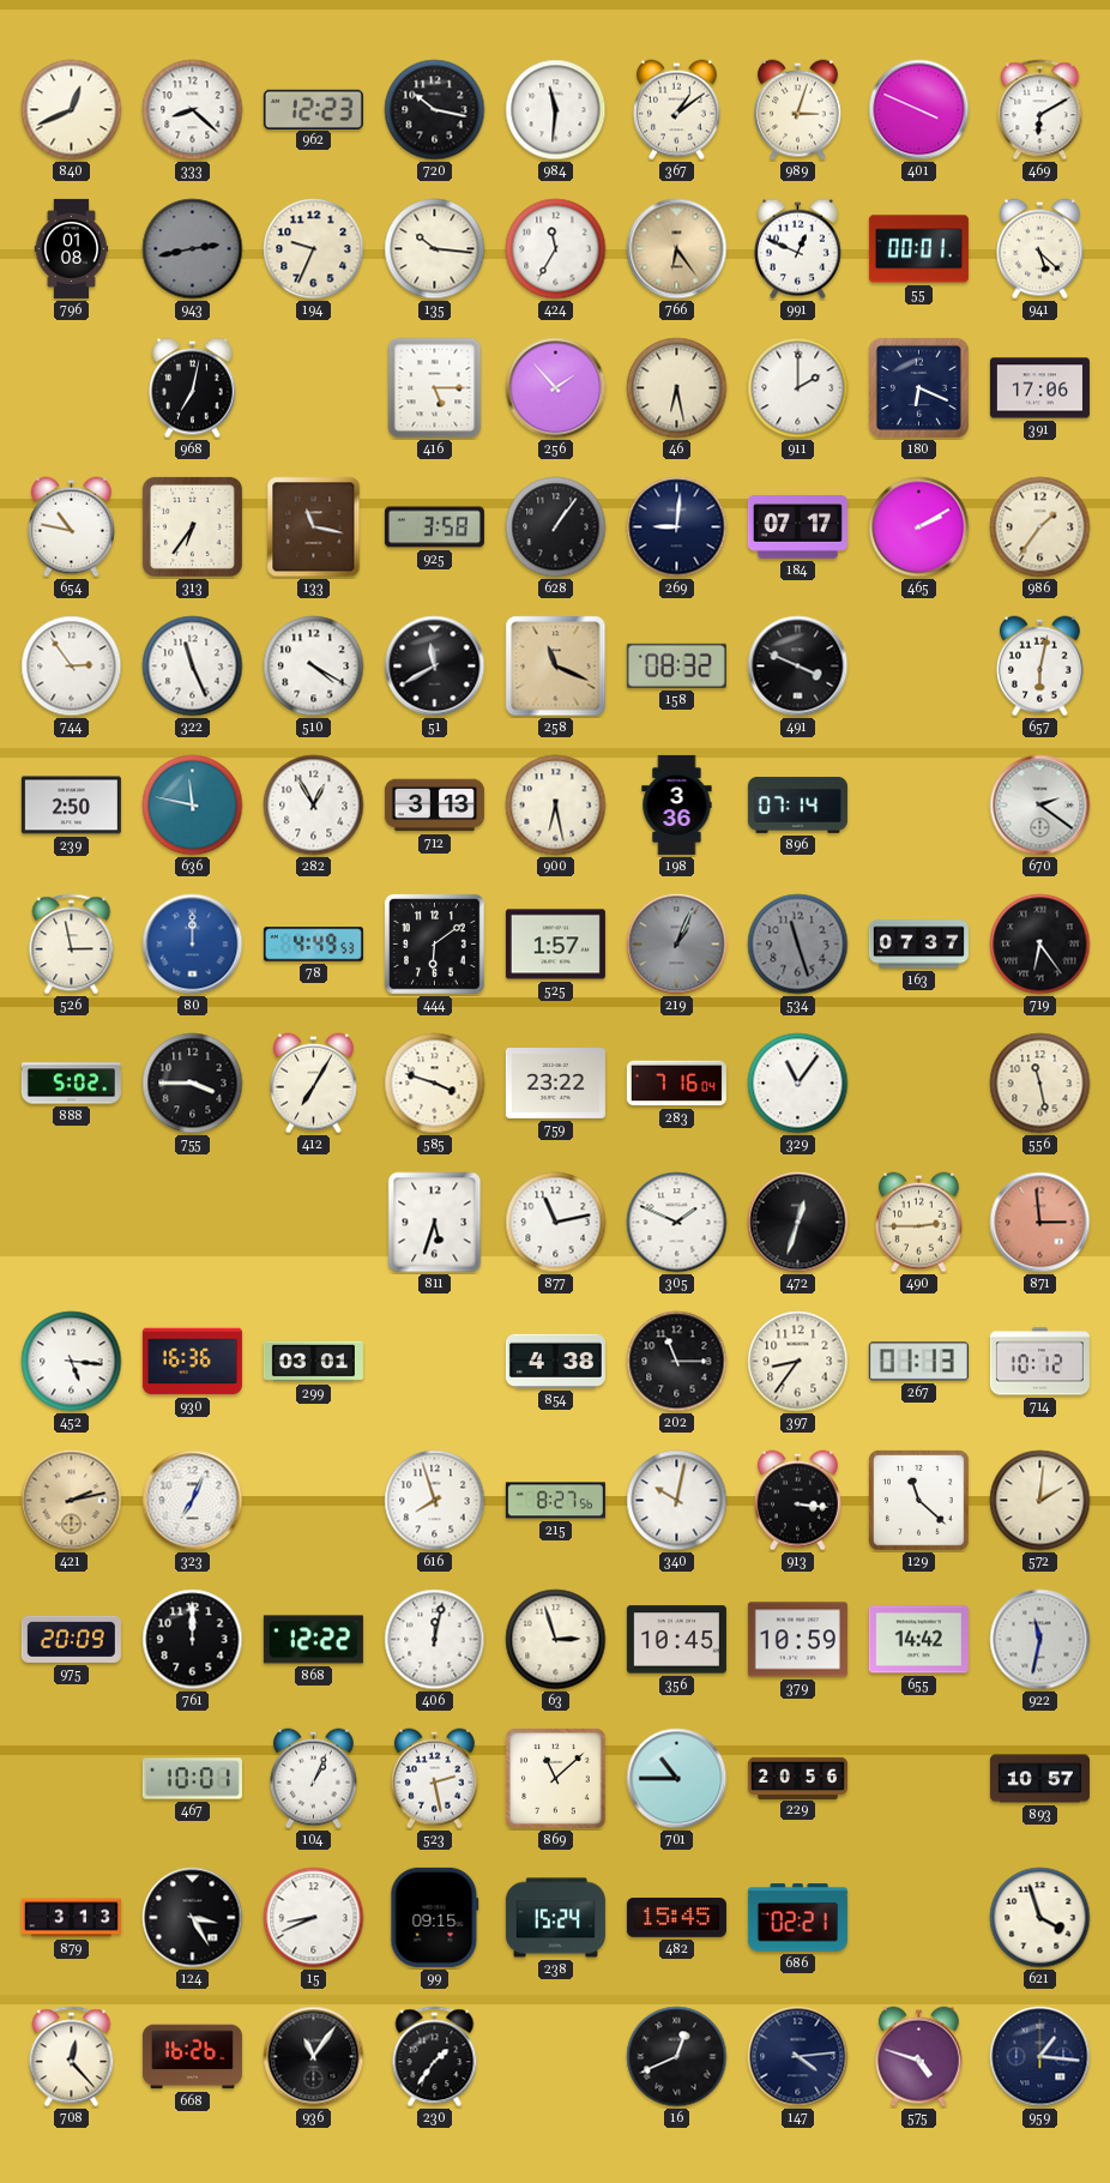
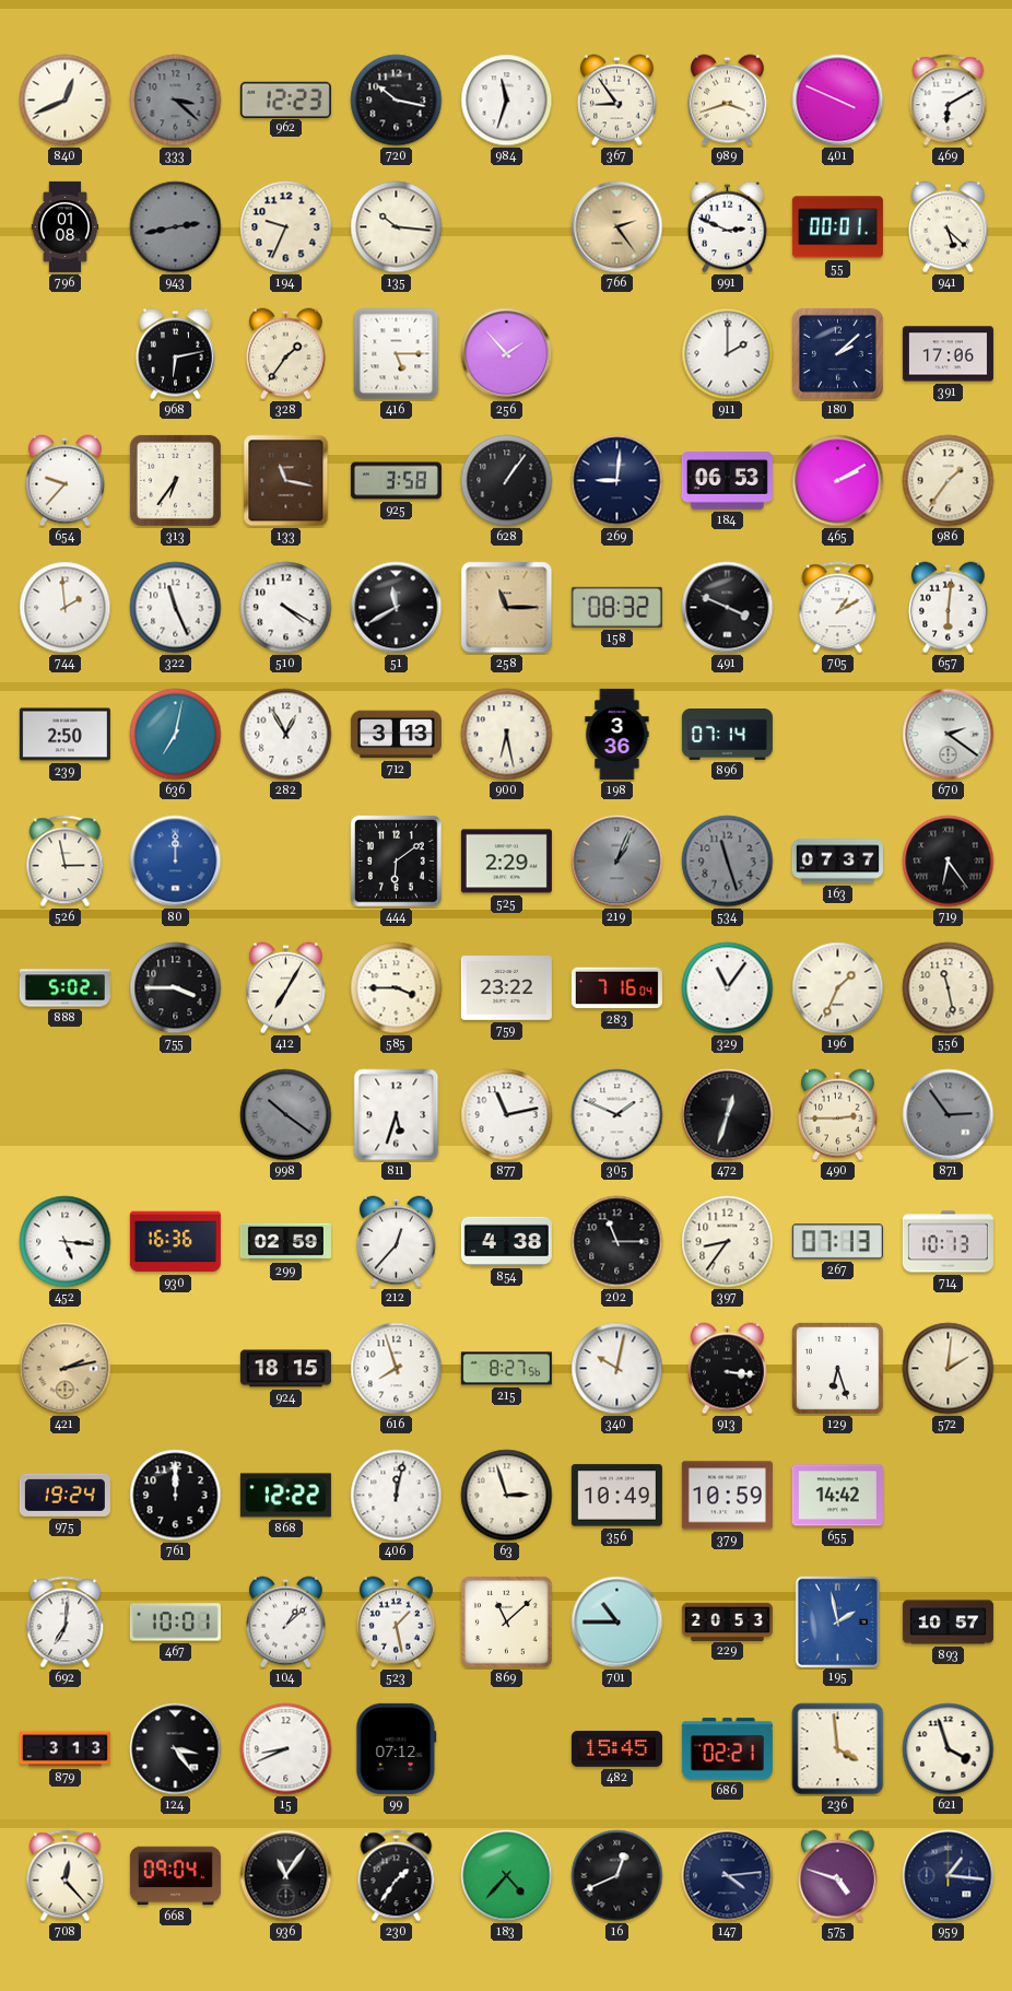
333: 8:22 -> 3:22 (176, 101)
333 dial: white -> grey (176, 101)
984: 11:31 -> 11:33 (507, 101)
367: 1:09 -> 8:54 (617, 101)
989: 3:03 -> 3:42 (728, 101)
424: 11:35 -> none (556, 249)
766: 6:24 -> 2:24 (617, 227)
991: 12:49 -> 2:49 (728, 227)
968: 7:02 -> 6:13 (176, 354)
328: none -> 1:36 (286, 354)
46: 6:28 -> none (677, 388)
180: 6:19 -> 2:08 (837, 353)
654: 10:47 -> 9:37 (66, 481)
184: 07:17 -> 06:53 (727, 481)
744: 2:54 -> 1:59 (66, 608)
258: 11:19 -> 11:15 (507, 608)
705: none -> 1:10 (838, 608)
657: 6:02 -> 6:01 (949, 608)
636: 11:47 -> 7:02 (176, 735)
78: 4:49 -> none (313, 945)
525: 1:57 -> 2:29 (506, 862)
585: 3:48 -> 3:45 (397, 988)
196: none -> 1:34 (838, 988)
998: none -> 10:21 (286, 1115)
871: 2:59 -> 2:54 (949, 1115)
871 dial: salmon -> grey (949, 1115)
299: 03:01 -> 02:59 (285, 1242)
212: none -> 12:37 (397, 1242)
267: 01:13 -> 07:13 (837, 1242)
714: 10:12 -> 10:13 (948, 1242)
323: 7:04 -> none (193, 1501)
924: none -> 18:15 (285, 1369)
129: 11:22 -> 6:27 (838, 1369)
975: 20:09 -> 19:24 (64, 1495)
356: 10:45 -> 10:49 (616, 1496)
922: 11:32 -> none (1040, 1640)
692: none -> 7:01 (66, 1623)
104: 1:04 -> 1:08 (286, 1623)
523: 2:28 -> 1:28 (397, 1623)
229: 20:56 -> 20:53 (727, 1621)
195: none -> 1:58 (837, 1621)
124: 3:25 -> 3:24 (176, 1749)
99: 09:15 -> 07:12 (397, 1748)
238: 15:24 -> none (555, 1918)
236: none -> 3:59 (838, 1749)
668: 16:26 -> 09:04 (175, 1876)
183: none -> 4:37 (507, 1876)
